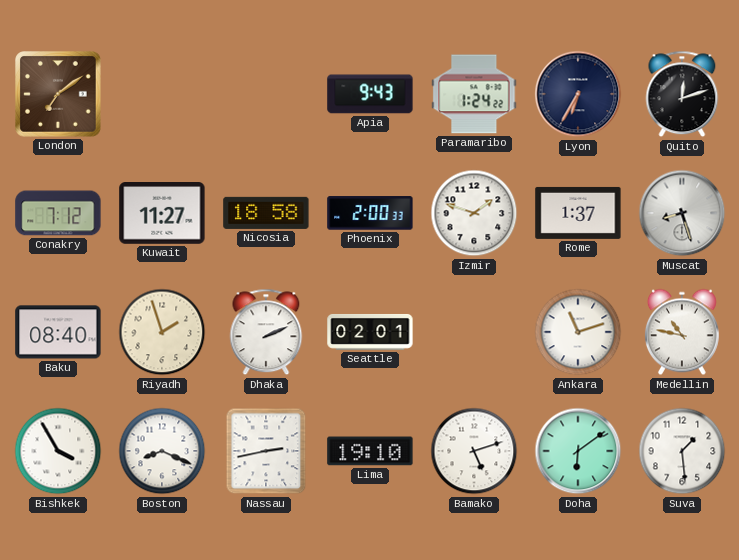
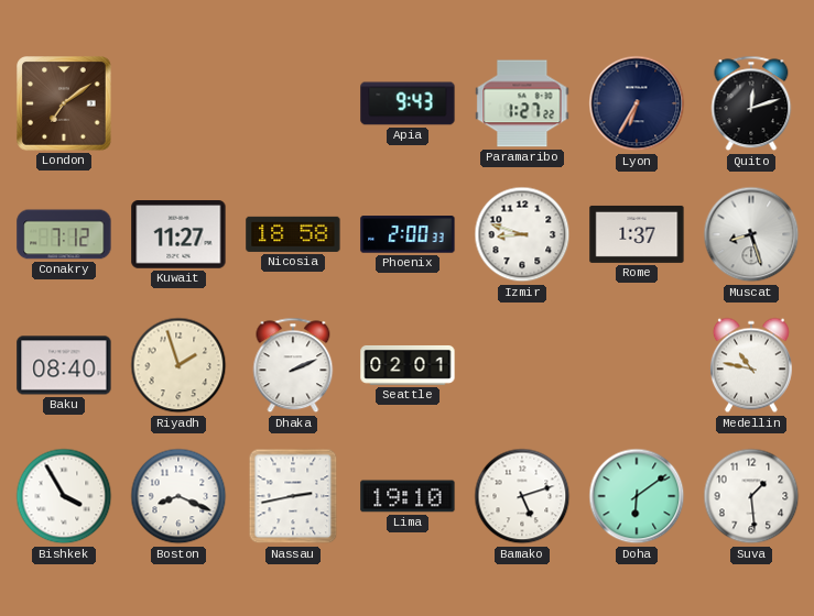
Paramaribo: 1:24 -> 1:27 (522, 103)
Izmir: 1:48 -> 8:48 (522, 234)
Ankara: 11:12 -> none (578, 332)
